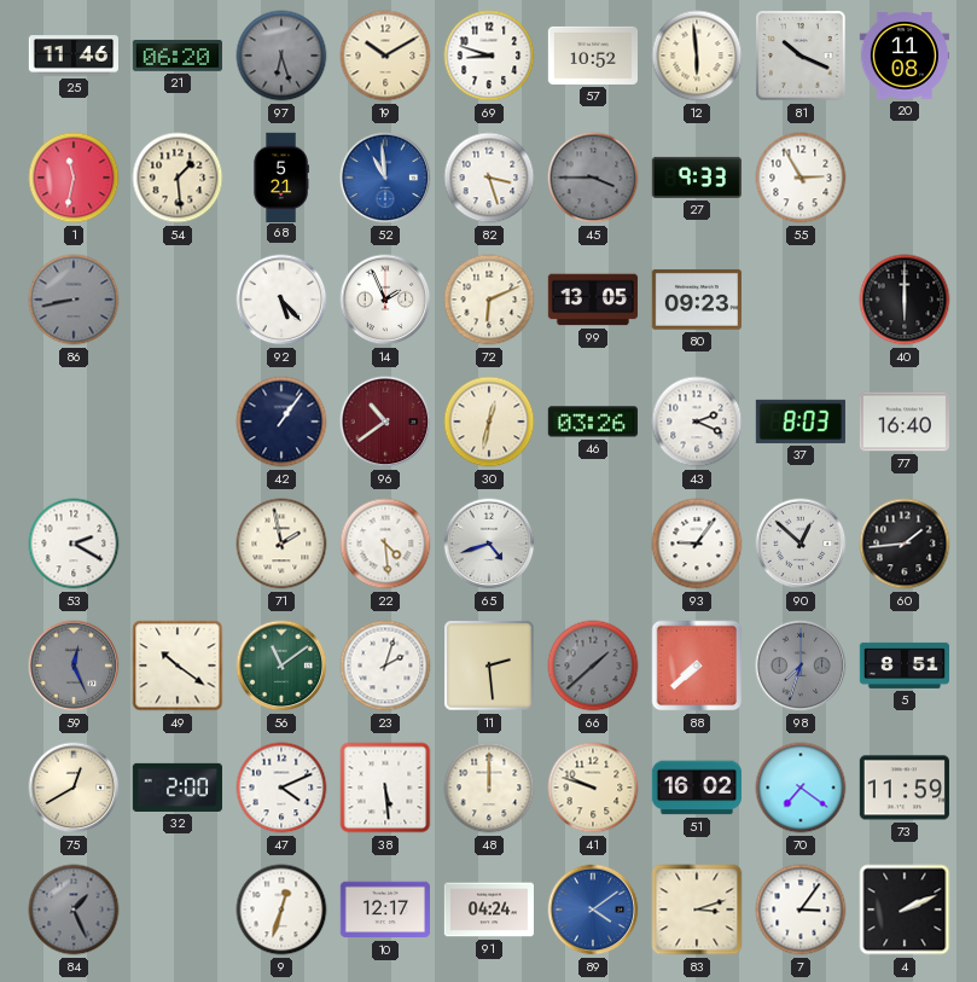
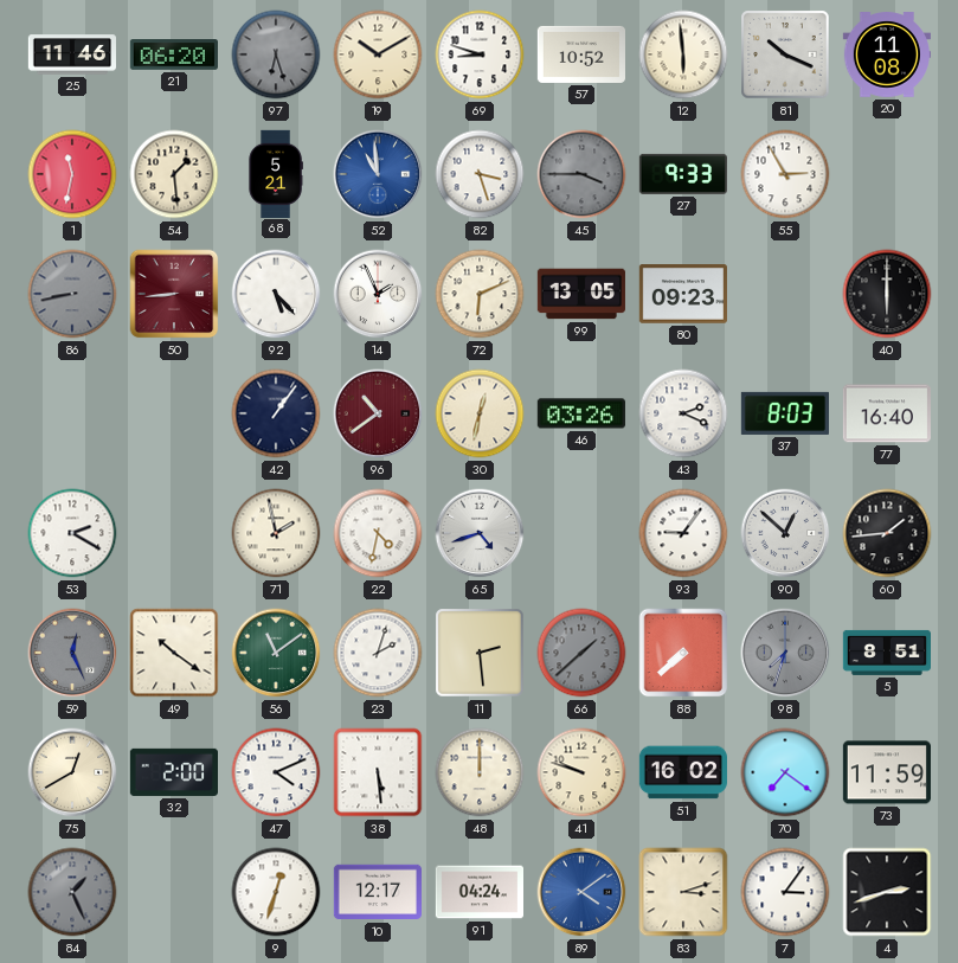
50: none -> 8:44 (174, 294)
22: 4:29 -> 4:32 (378, 533)
4: 2:11 -> 2:42 (887, 892)
